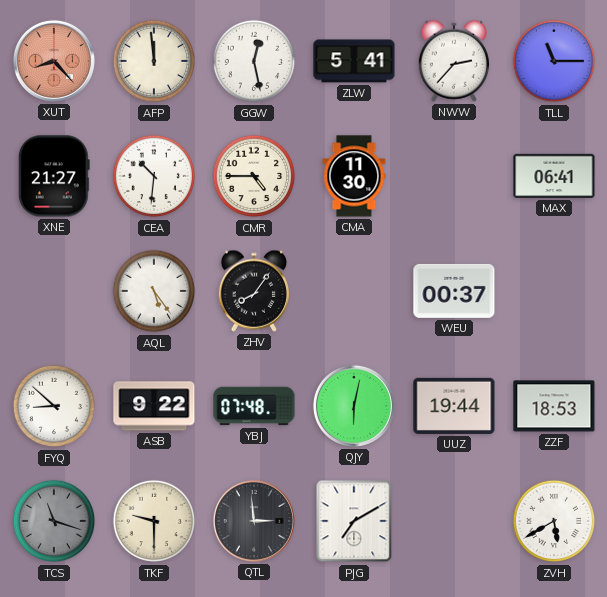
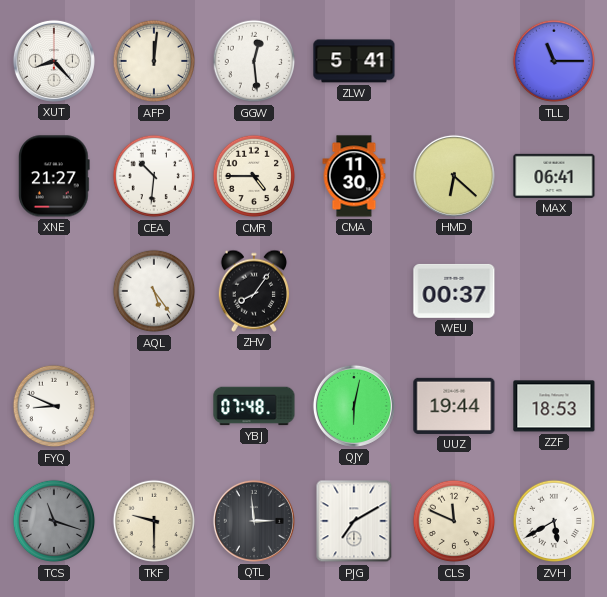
XUT dial: salmon -> white (54, 61)
AFP: 11:59 -> 12:01 (154, 61)
GGW: 12:28 -> 12:29 (254, 61)
NWW: 2:37 -> none (453, 61)
HMD: none -> 6:22 (454, 176)
FYQ: 8:52 -> 8:49 (54, 406)
ASB: 9:22 -> none (154, 406)
CLS: none -> 11:49 (454, 521)
